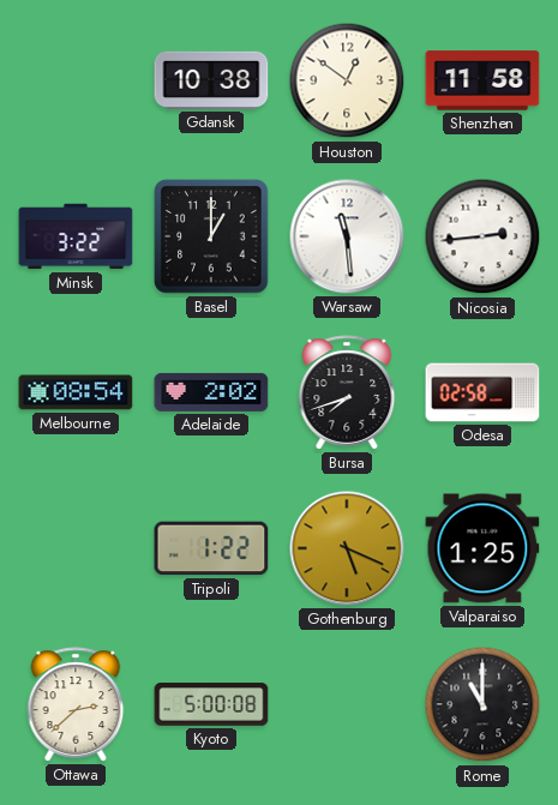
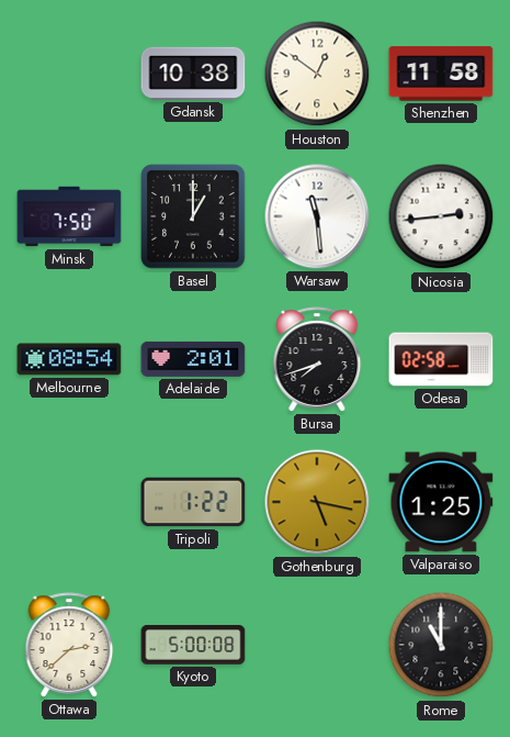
Minsk: 3:22 -> 7:50 (69, 216)
Adelaide: 2:02 -> 2:01 (193, 359)
Gothenburg: 5:19 -> 5:17 (317, 502)
